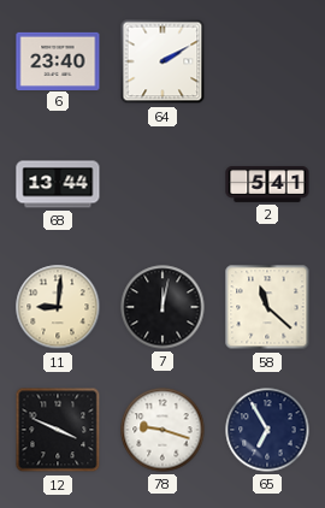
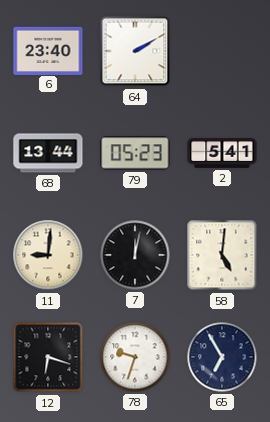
79: none -> 05:23 (135, 153)
58: 11:22 -> 5:01 (222, 255)
12: 3:49 -> 6:18 (48, 357)
78: 9:18 -> 9:33 (135, 357)
